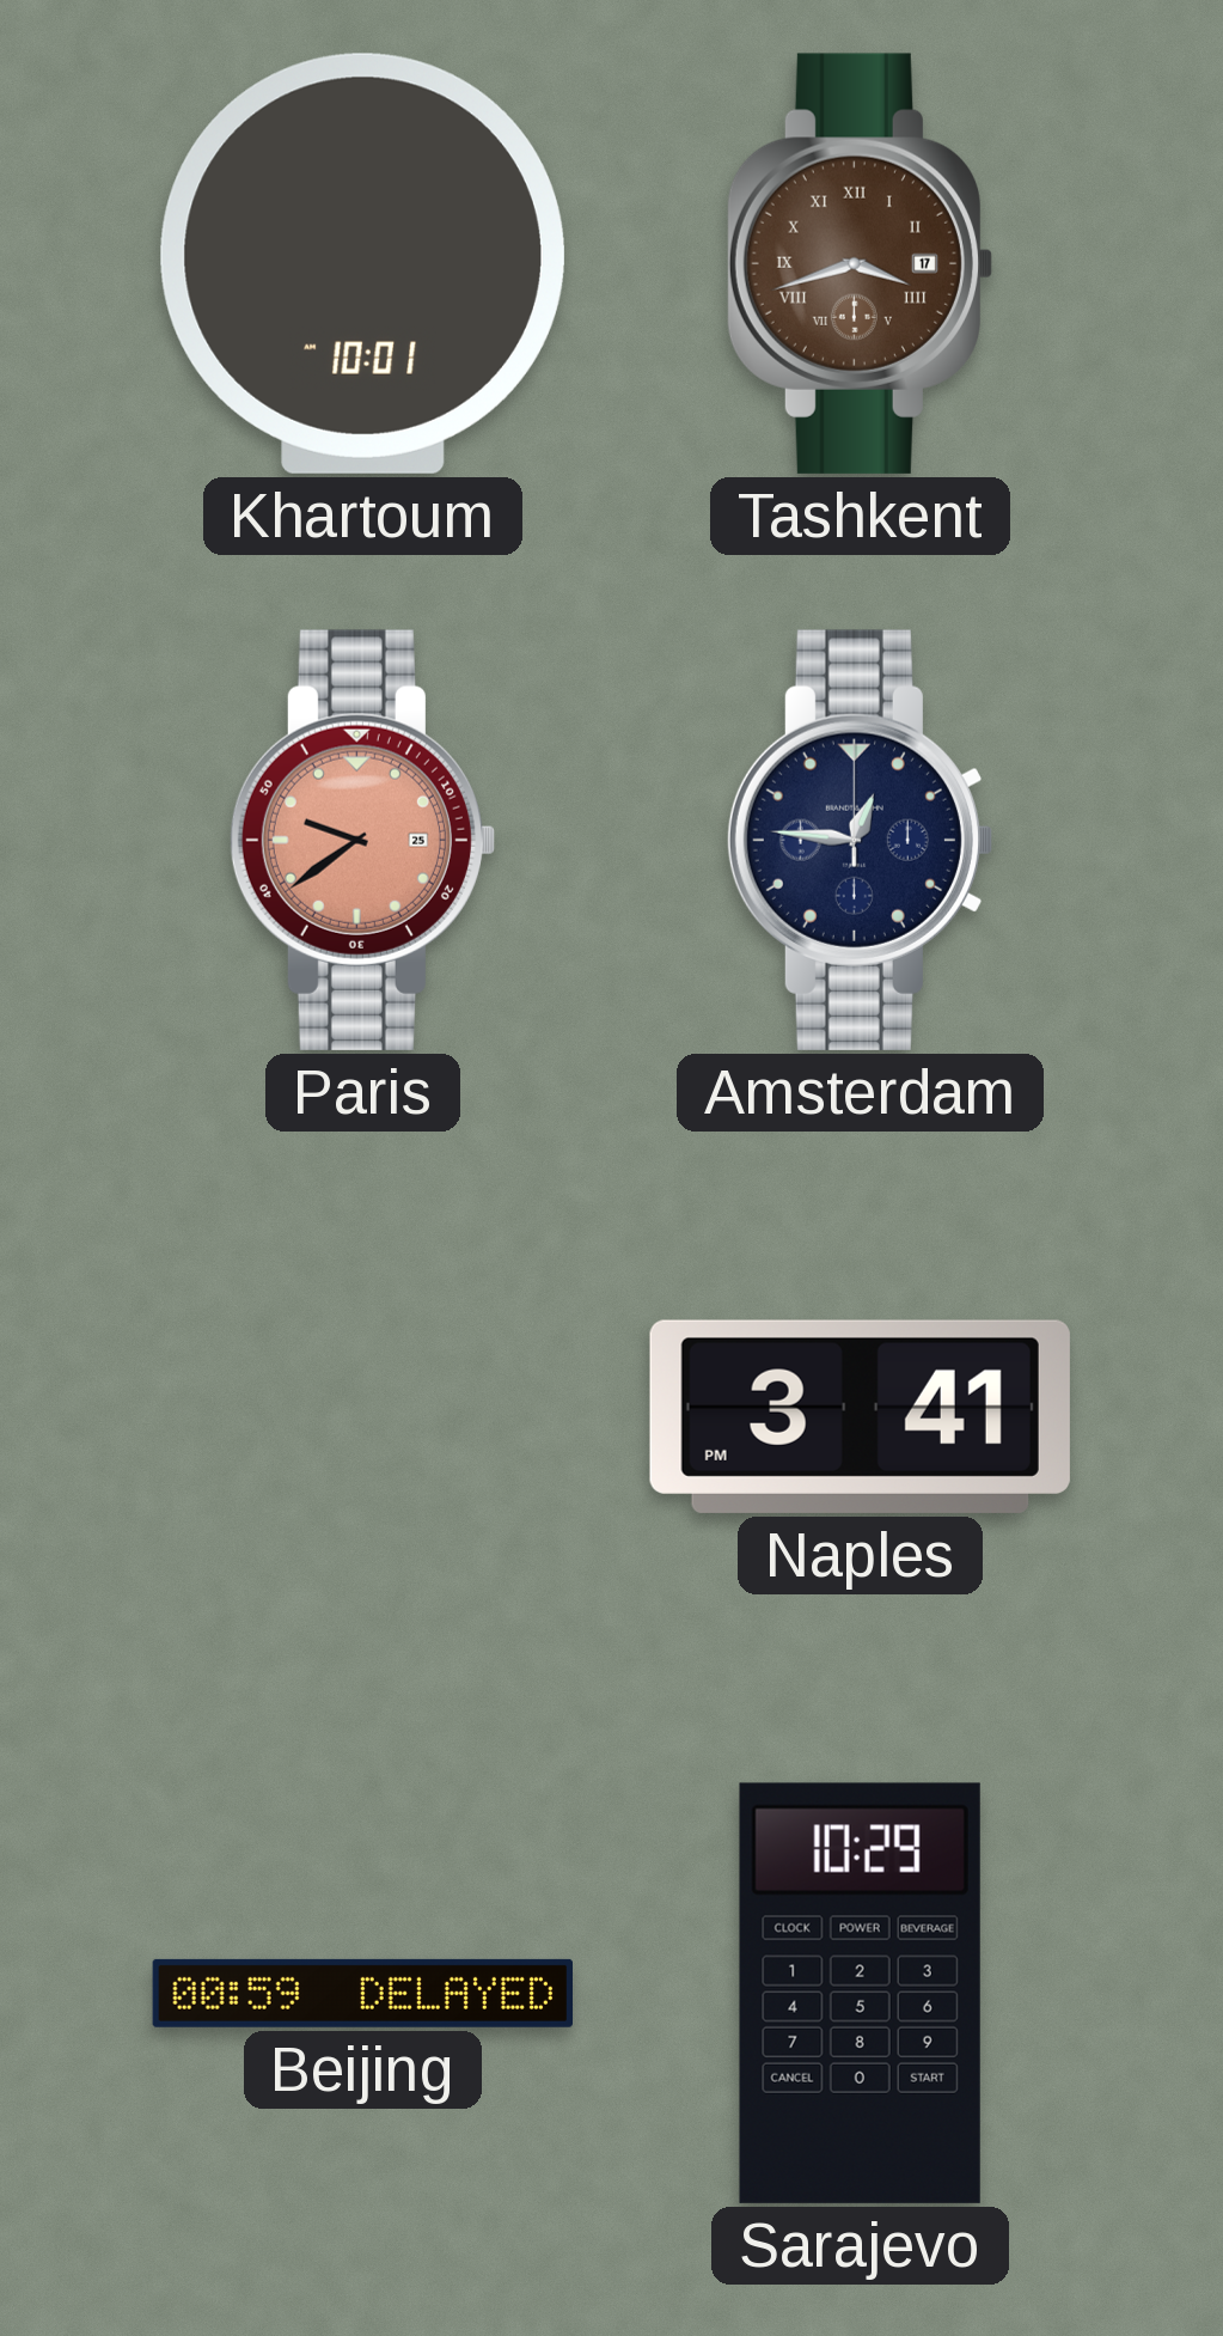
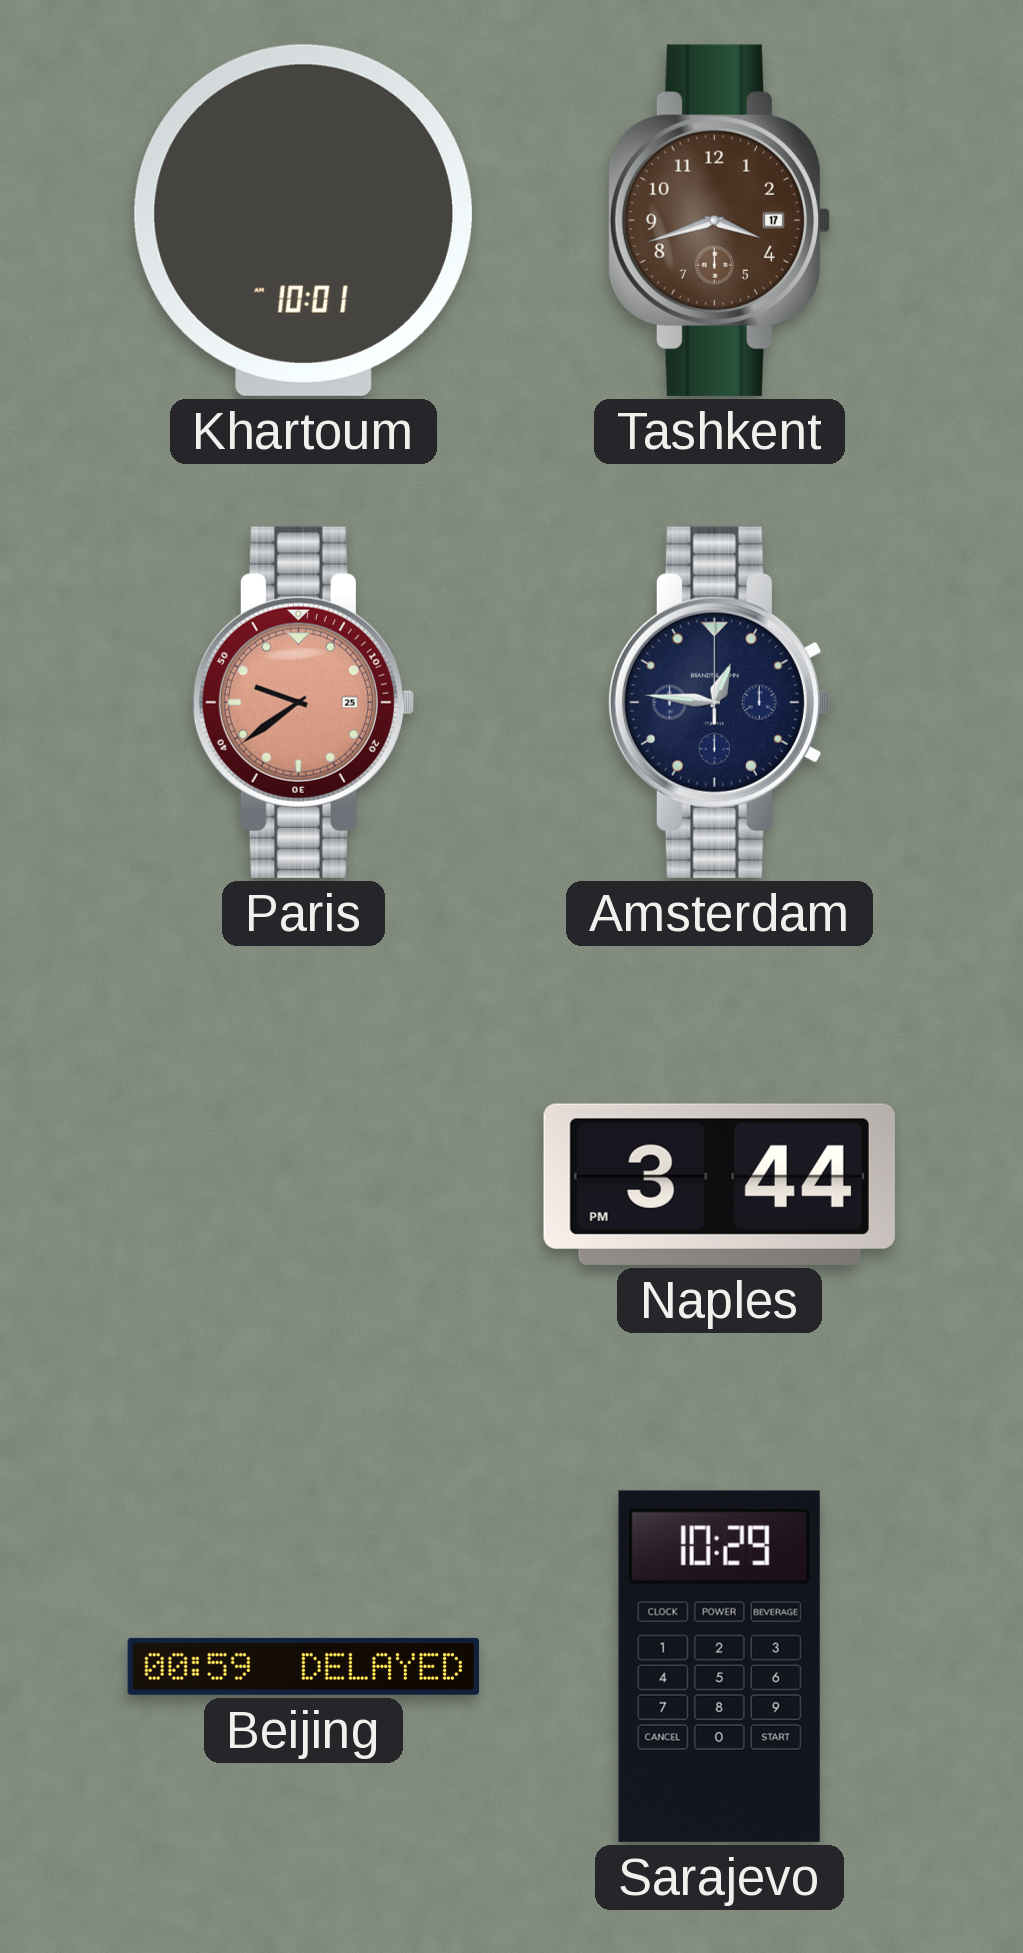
Tashkent numerals: Roman -> Arabic (719, 220)
Naples: 3:41 -> 3:44 (719, 1184)
